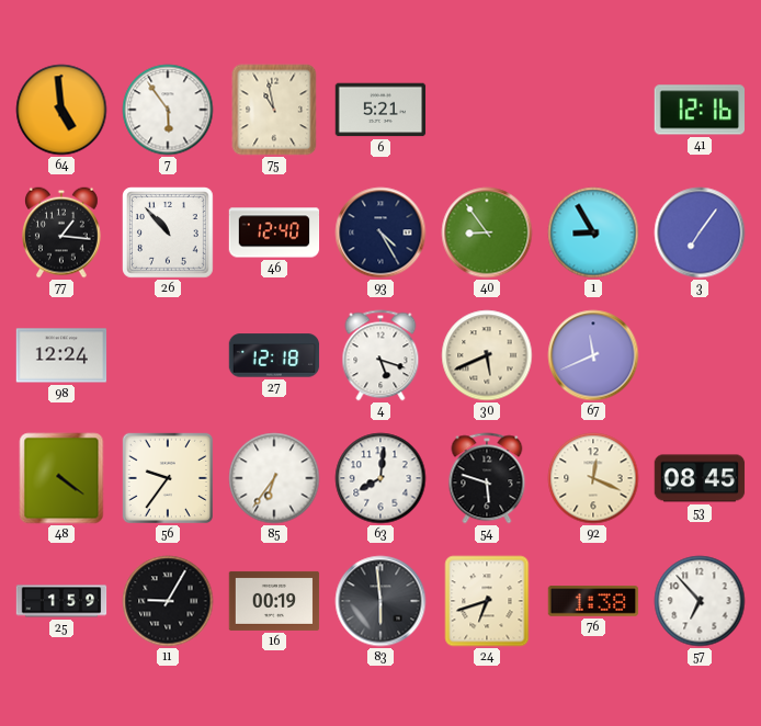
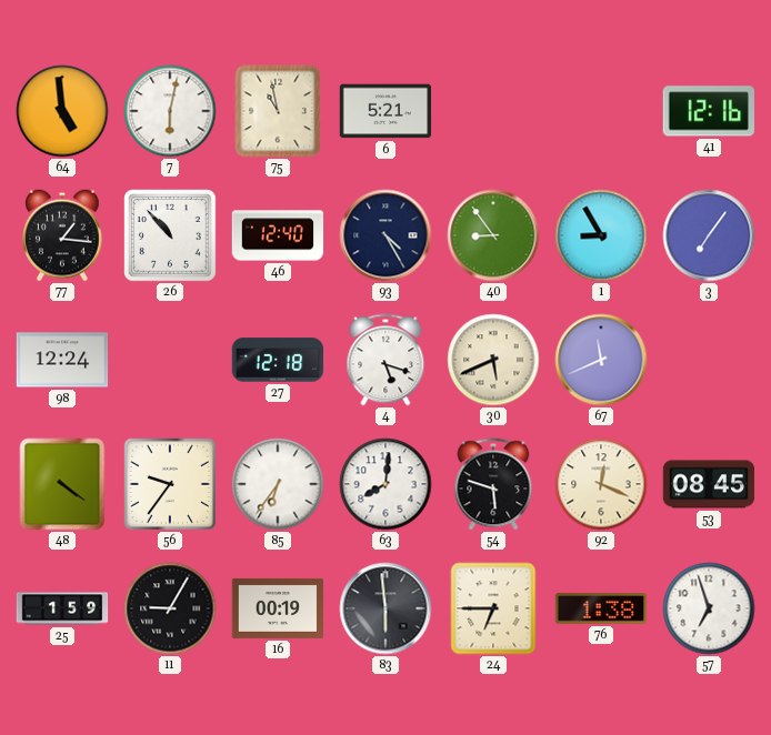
7: 5:54 -> 6:02 (170, 111)
24: 6:42 -> 6:45 (493, 608)
57: 6:53 -> 6:57 (709, 608)
